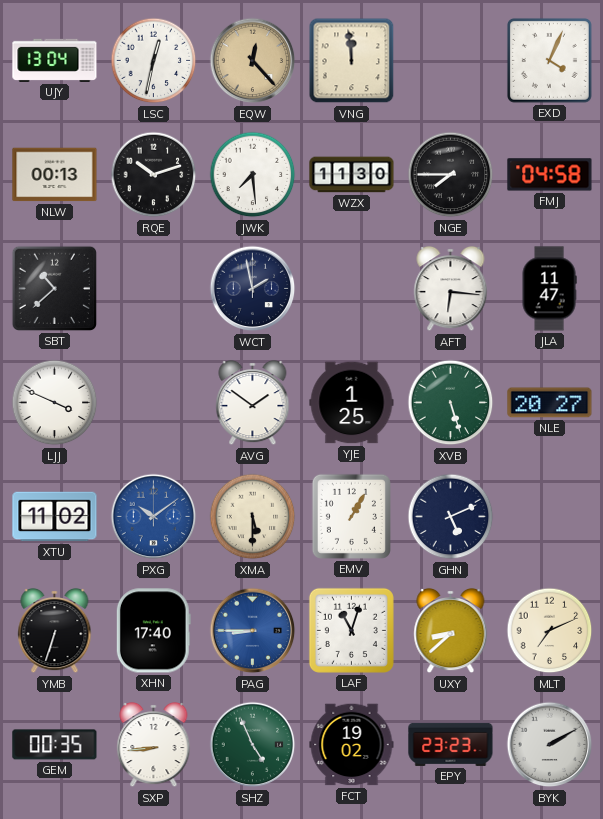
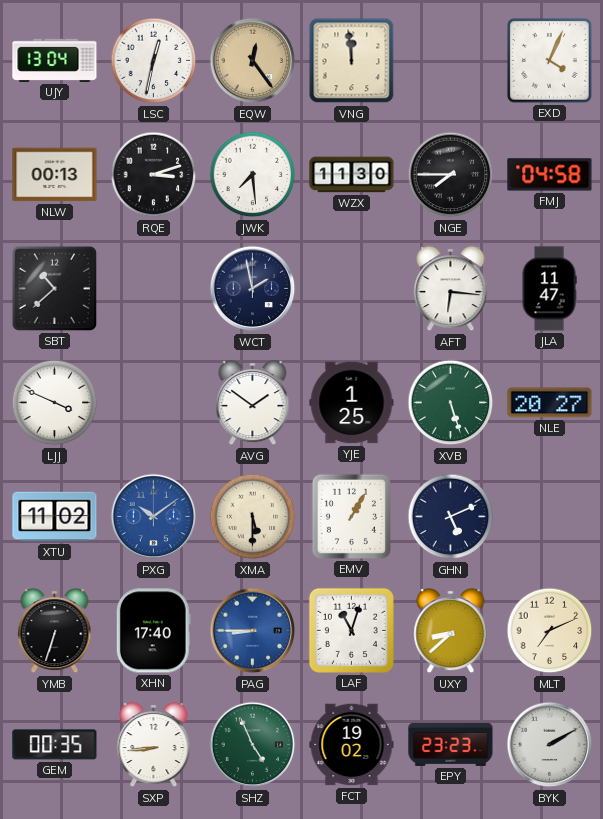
EQW: 12:23 -> 12:24 (253, 61)
RQE: 10:12 -> 3:12 (154, 175)
